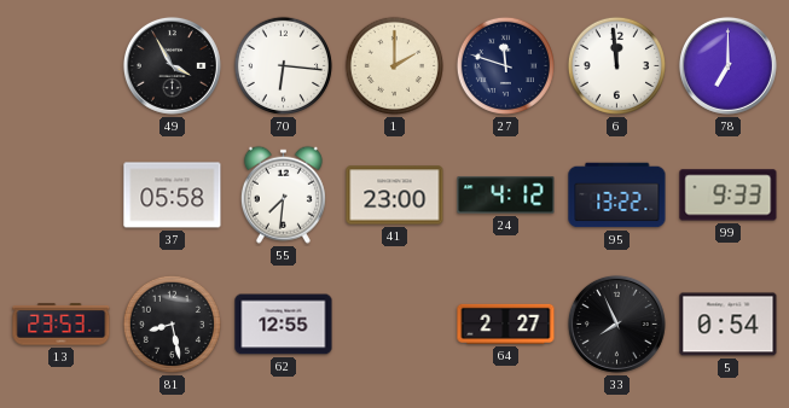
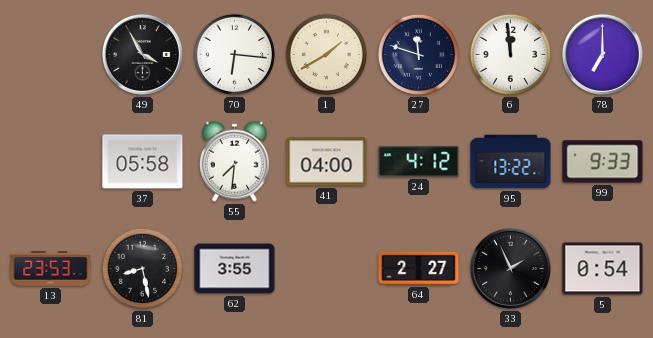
1: 2:00 -> 1:40 (326, 54)
41: 23:00 -> 04:00 (327, 162)
62: 12:55 -> 3:55 (235, 269)
33: 7:56 -> 1:56 (510, 268)
